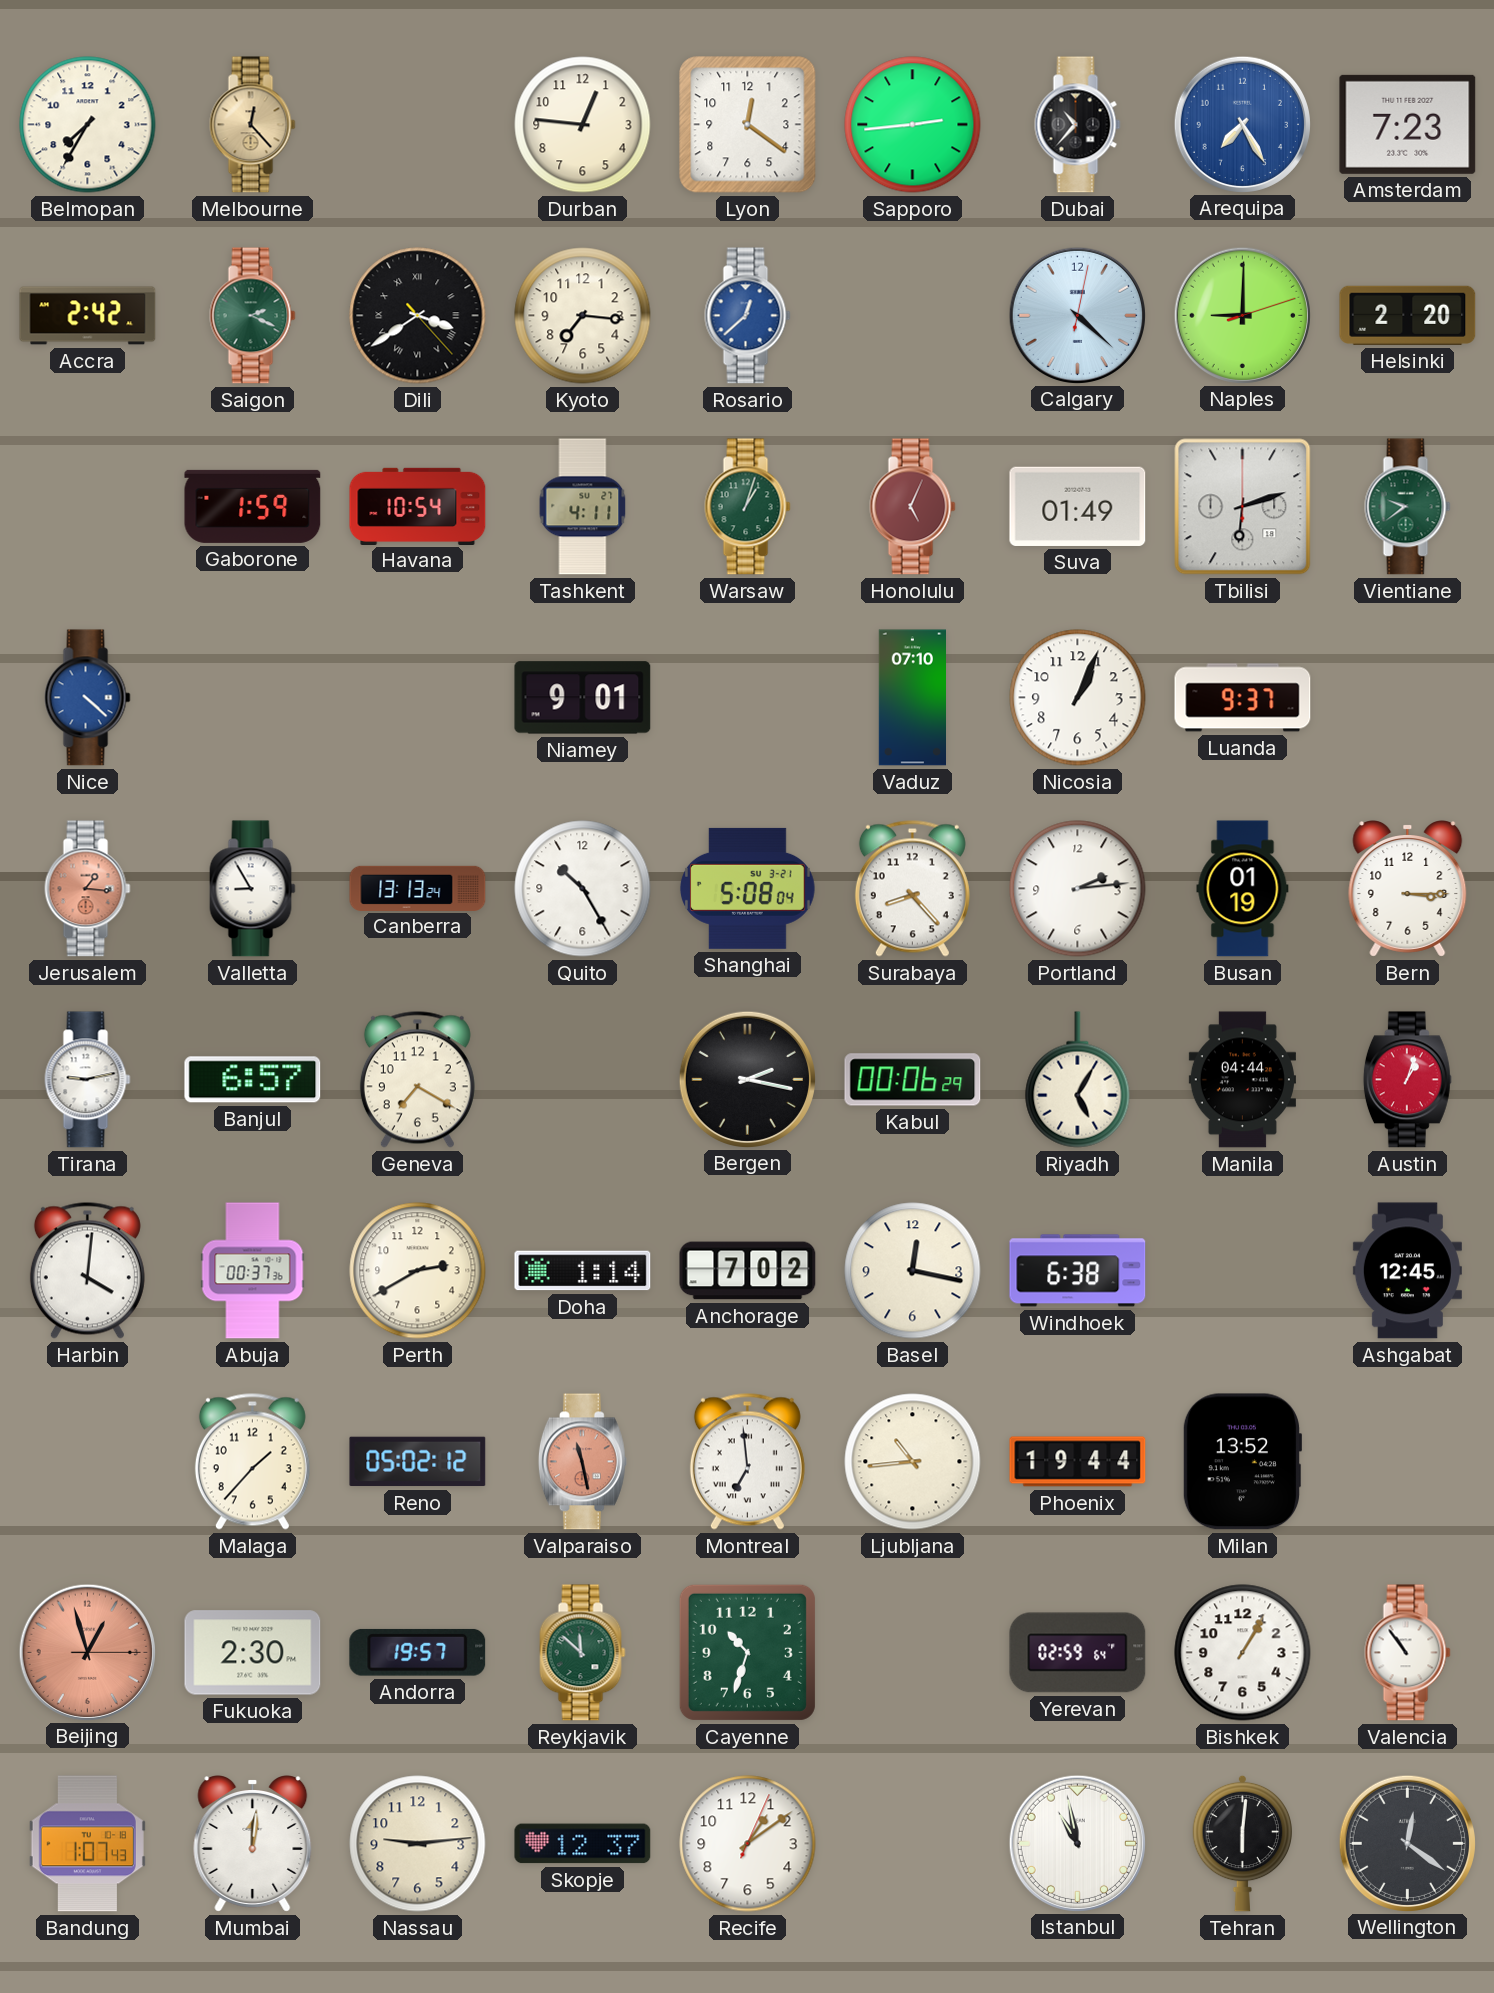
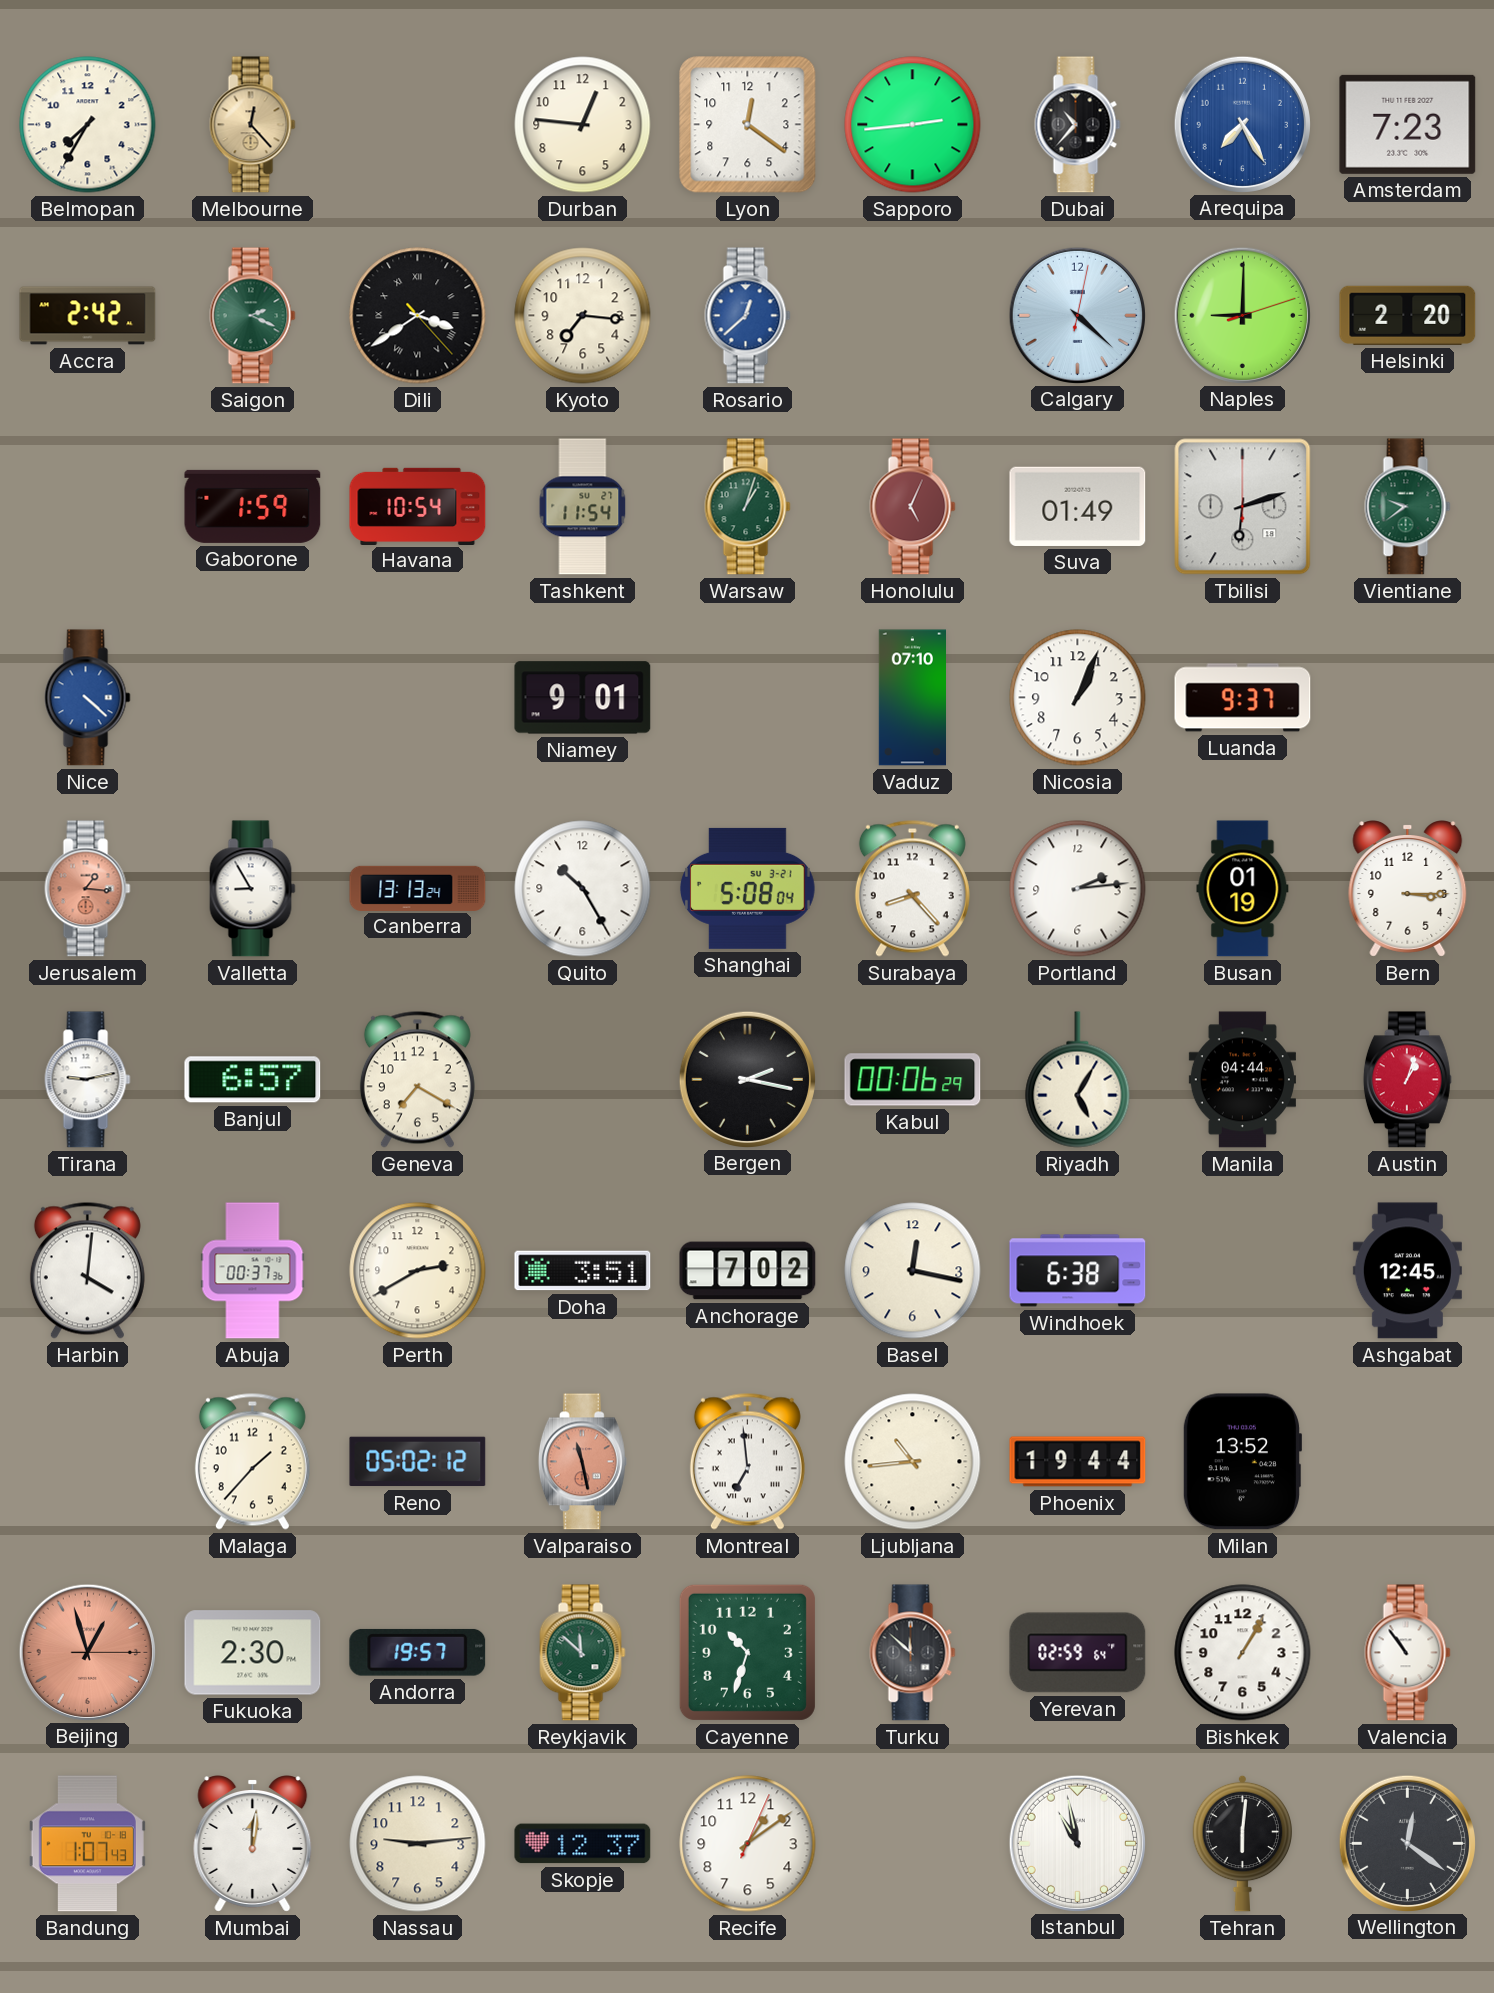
Tashkent: 4:11 -> 11:54 (583, 507)
Doha: 1:14 -> 3:51 (583, 1271)
Turku: none -> 11:52 (913, 1653)
